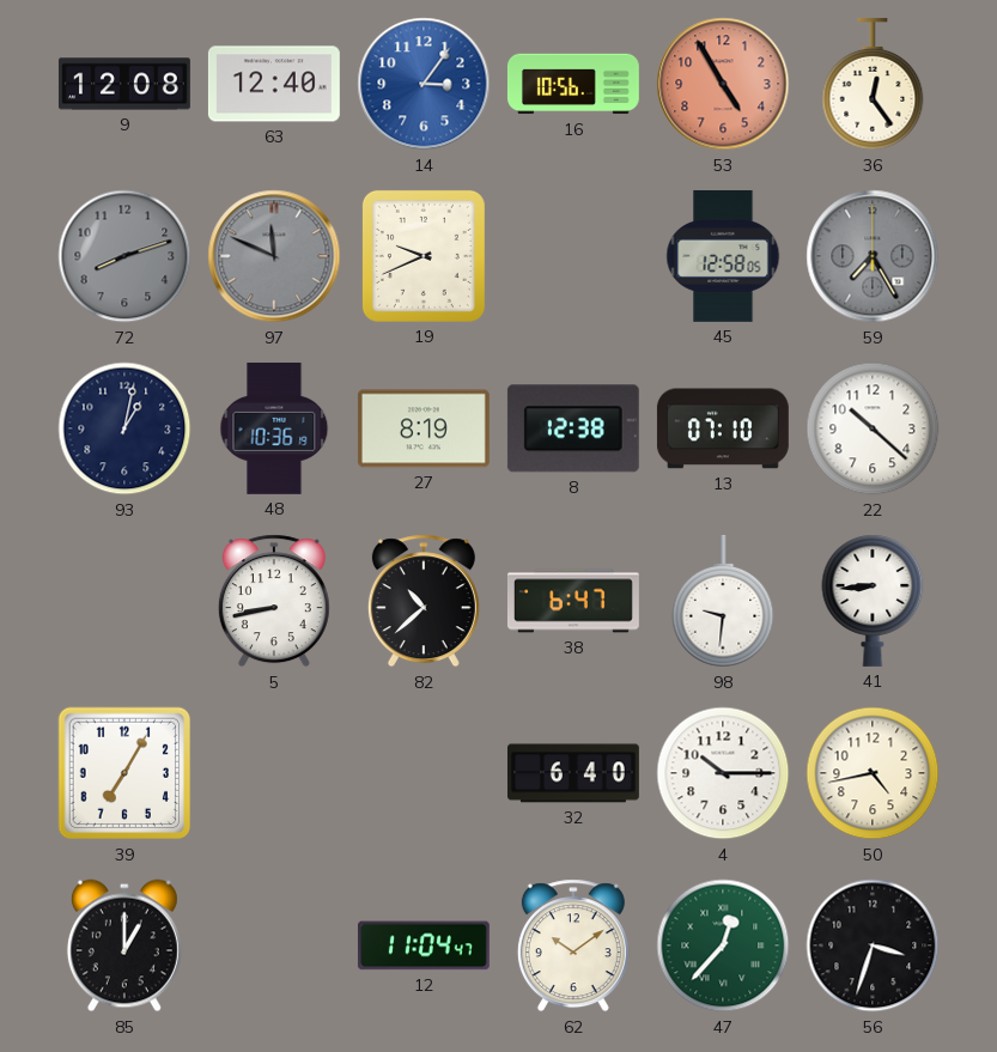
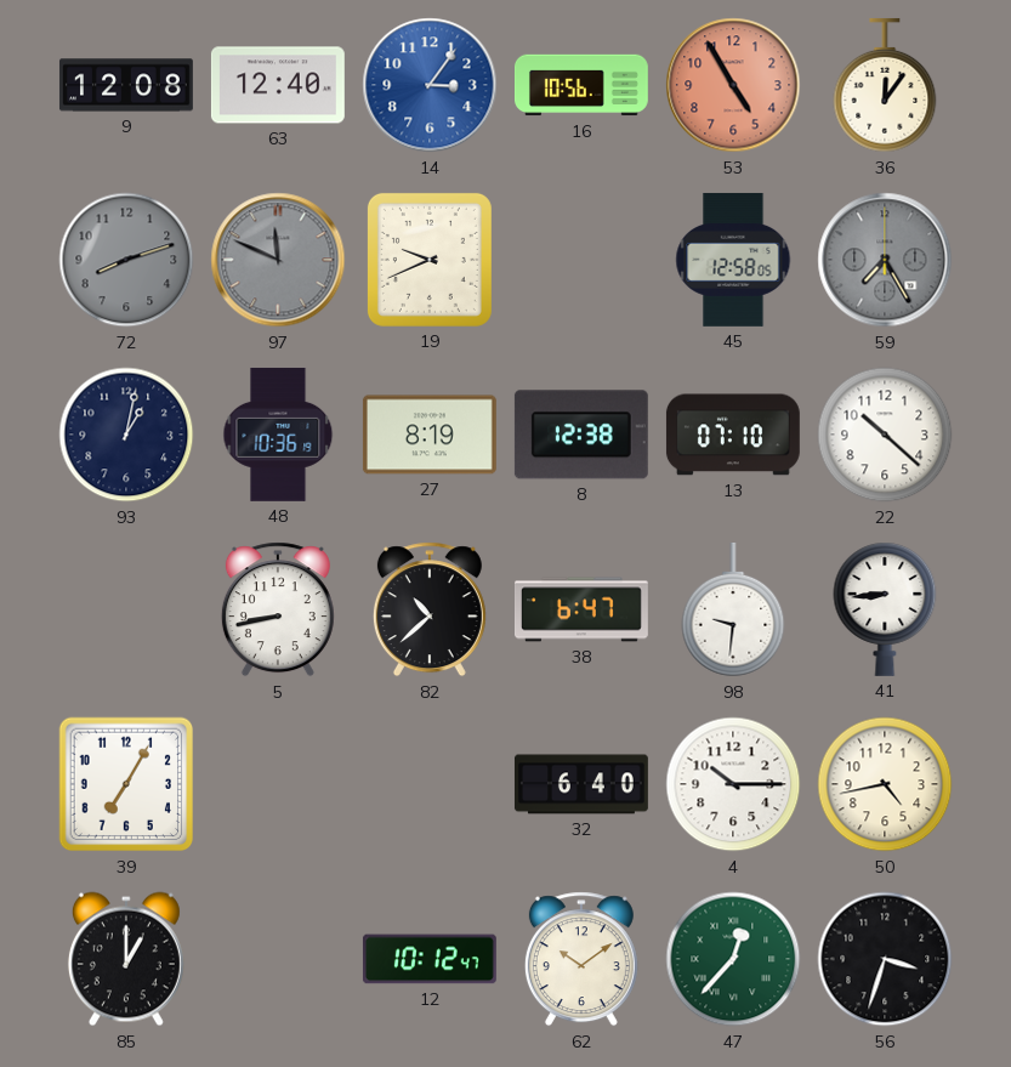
36: 12:24 -> 12:06 (885, 85)
12: 11:04 -> 10:12 (430, 959)
